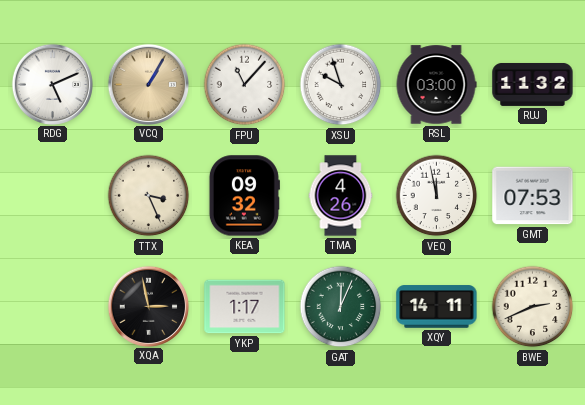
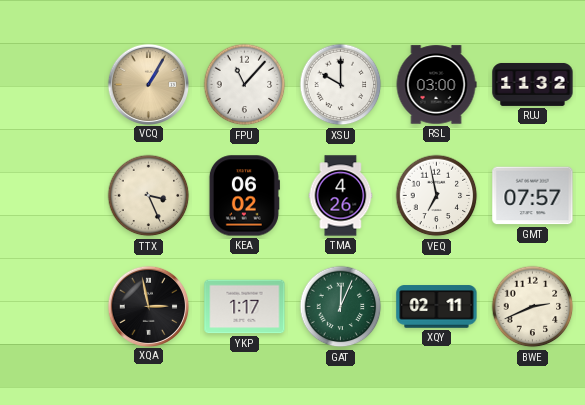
RDG: 5:11 -> none (52, 84)
XSU: 9:57 -> 10:00 (341, 85)
KEA: 09:32 -> 06:02 (244, 196)
VEQ: 11:58 -> 6:58 (437, 196)
GMT: 07:53 -> 07:57 (533, 196)
XQY: 14:11 -> 02:11 (437, 307)
